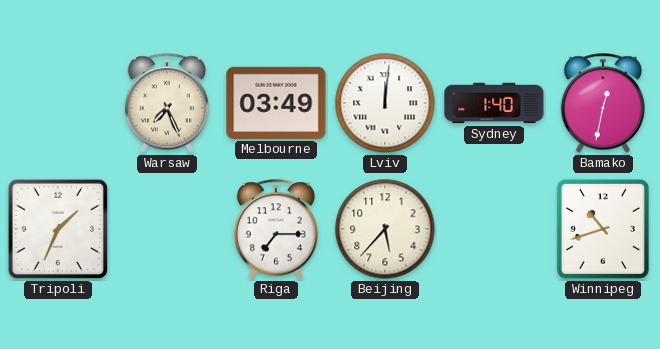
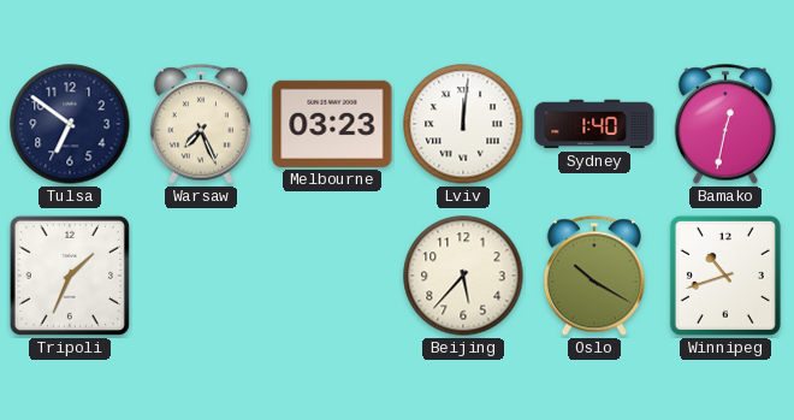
Tulsa: none -> 6:51 (70, 124)
Melbourne: 03:49 -> 03:23 (332, 124)
Riga: 7:15 -> none (276, 229)
Oslo: none -> 10:20 (594, 276)
